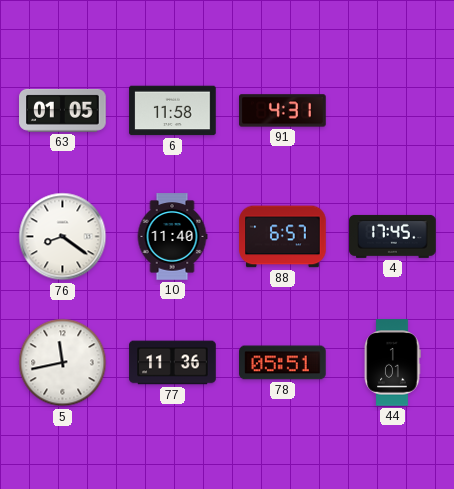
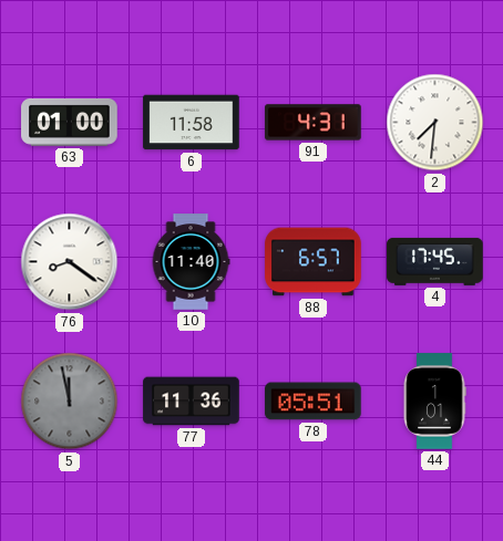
63: 01:05 -> 01:00 (70, 122)
2: none -> 7:31 (435, 123)
5: 11:43 -> 11:58 (70, 402)
5 dial: white -> grey (70, 402)
